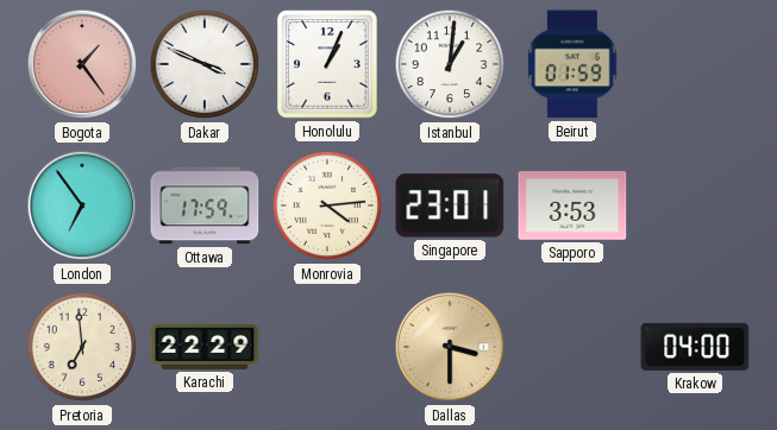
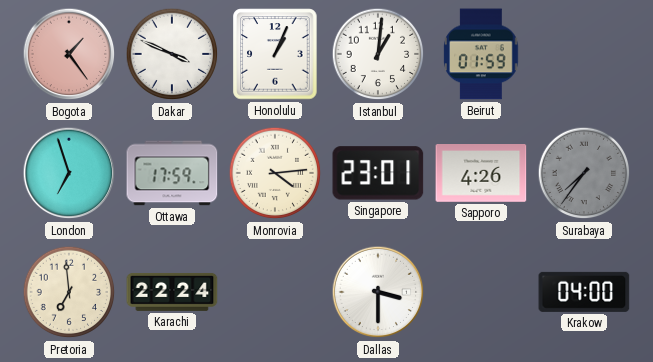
London: 6:54 -> 6:57 (69, 173)
Sapporo: 3:53 -> 4:26 (481, 174)
Surabaya: none -> 7:36 (584, 173)
Karachi: 22:29 -> 22:24 (172, 292)
Dallas dial: champagne -> white (378, 292)
